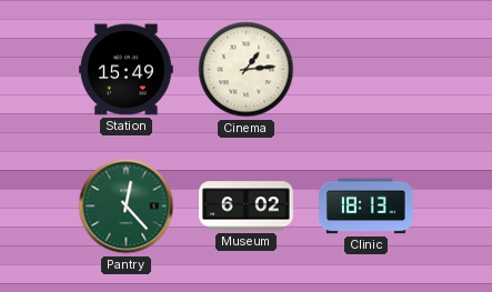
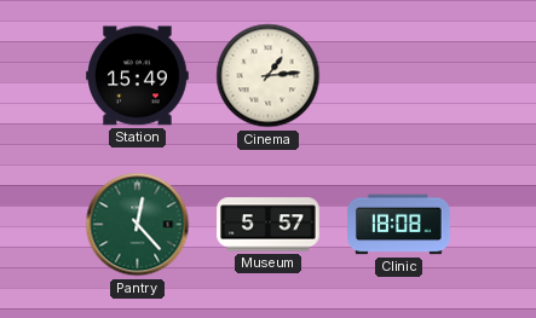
Museum: 6:02 -> 5:57 (269, 225)
Clinic: 18:13 -> 18:08 (399, 225)
